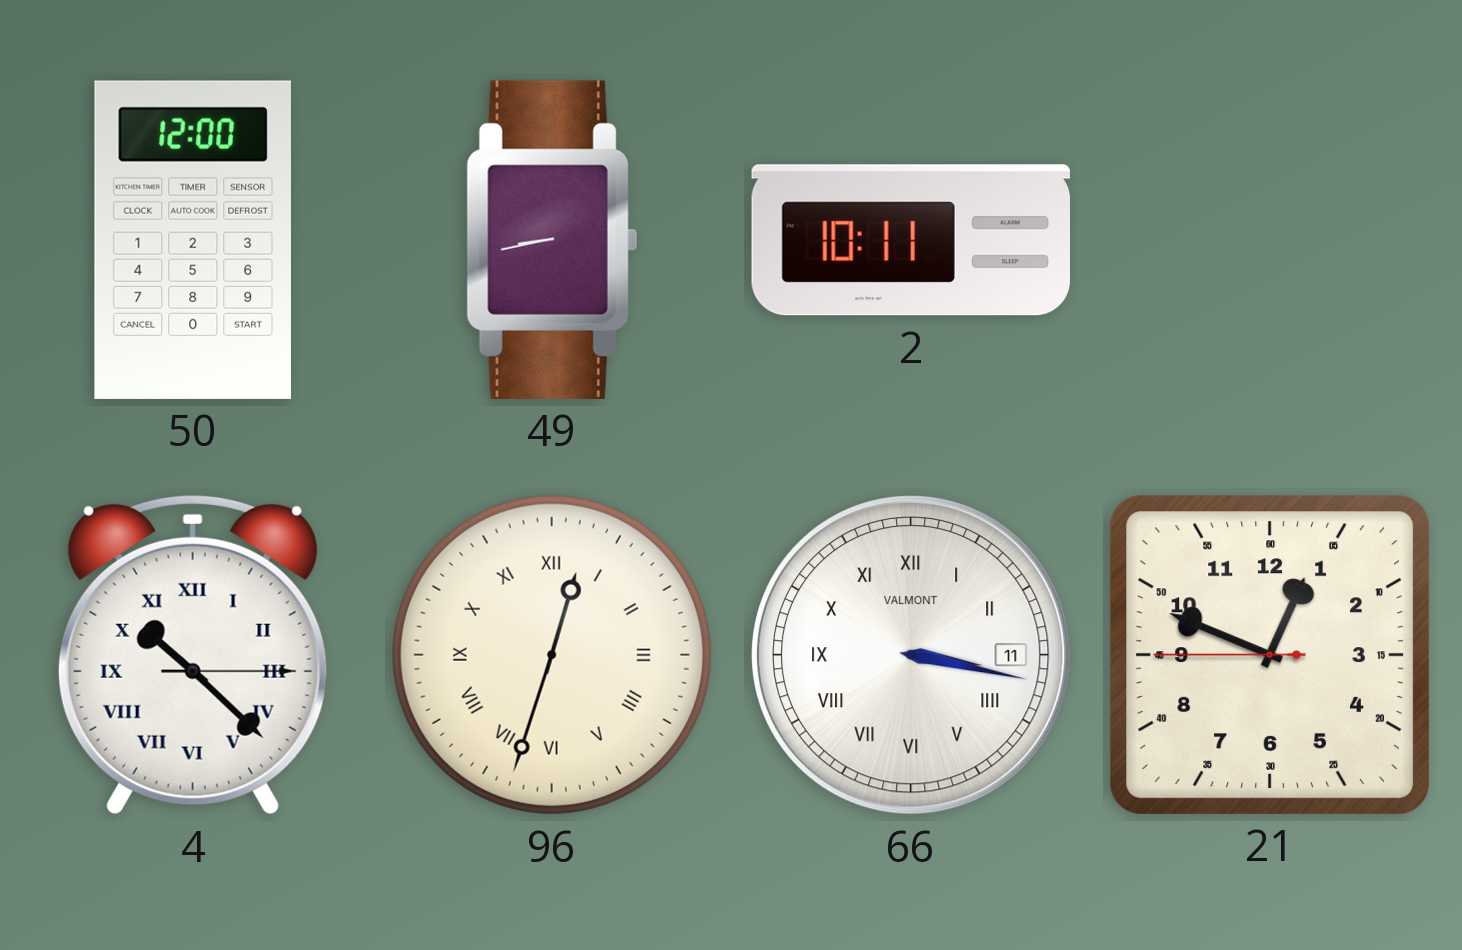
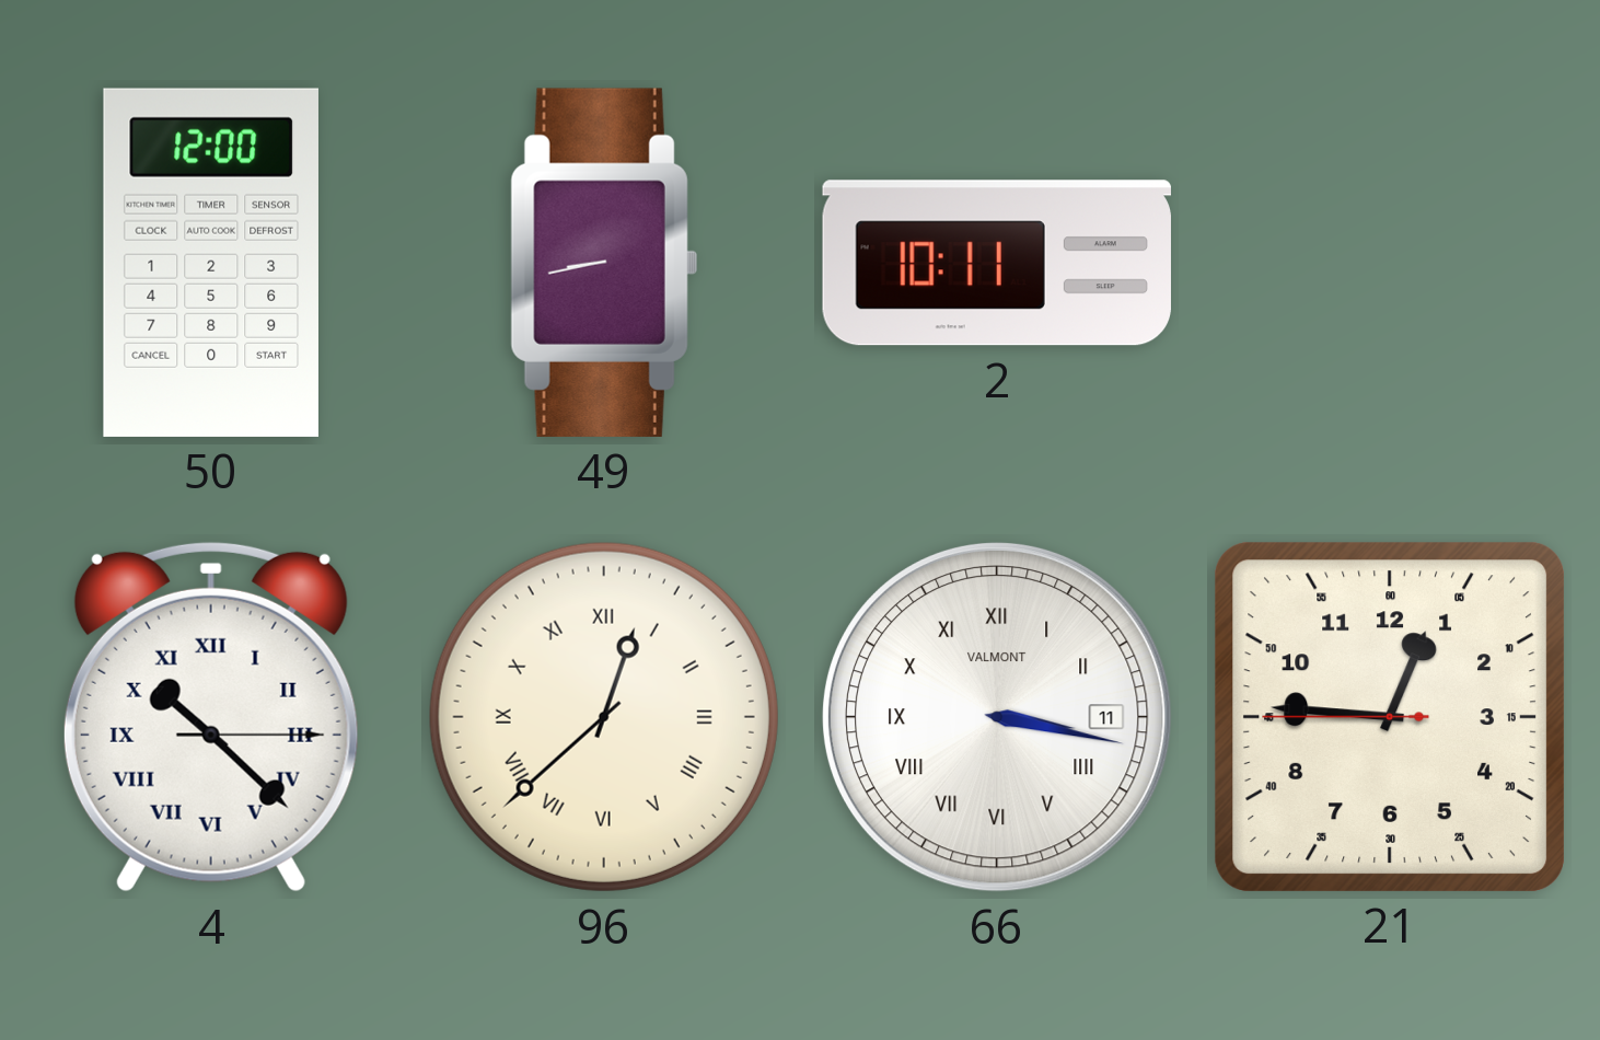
96: 12:33 -> 12:38 (604, 717)
21: 12:48 -> 12:45 (1390, 717)
